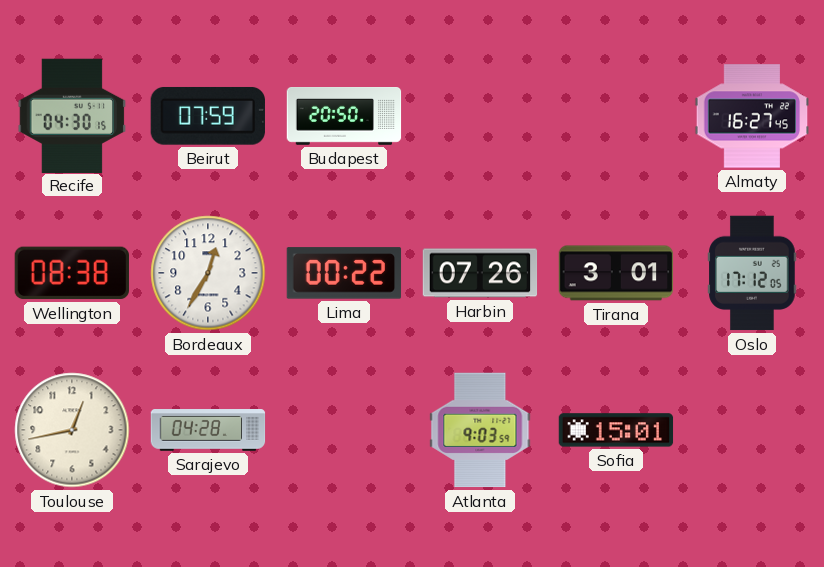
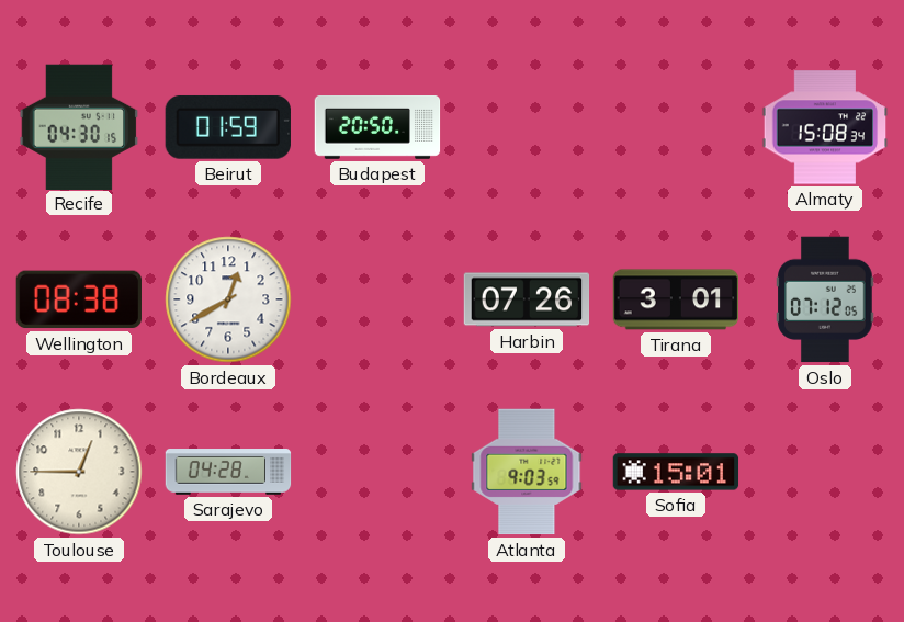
Beirut: 07:59 -> 01:59 (228, 127)
Almaty: 16:27 -> 15:08 (825, 127)
Bordeaux: 12:35 -> 12:40 (228, 299)
Lima: 00:22 -> none (344, 273)
Oslo: 17:12 -> 07:12 (825, 299)
Toulouse: 12:43 -> 12:45 (79, 472)
